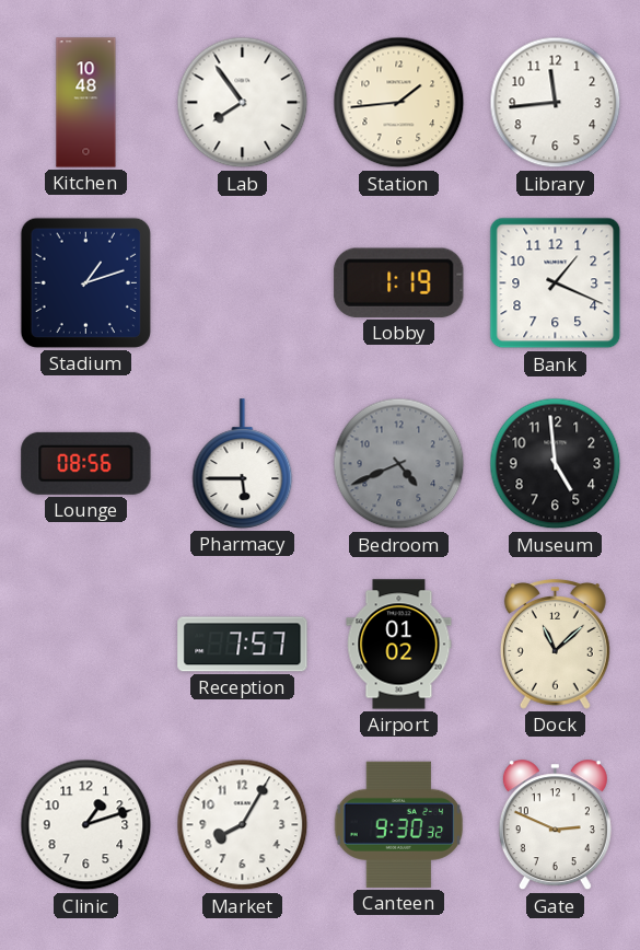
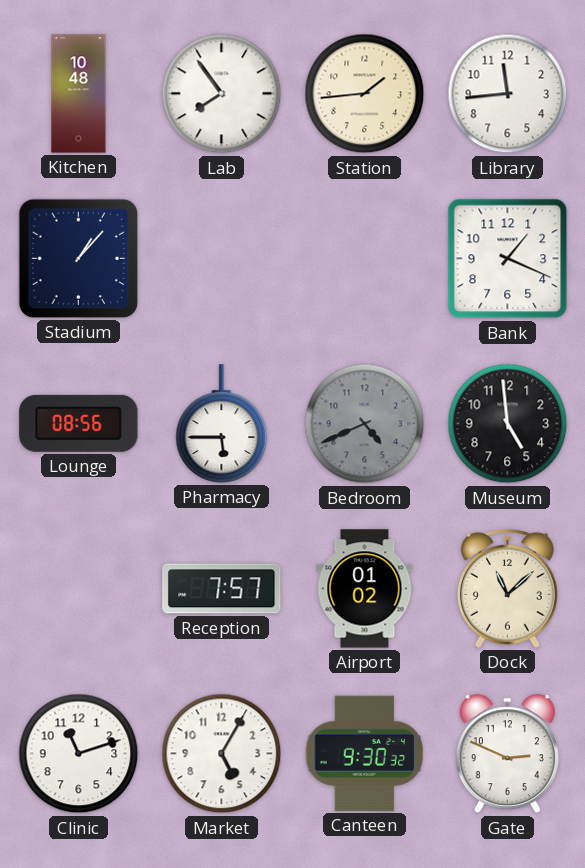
Stadium: 1:12 -> 1:07 (78, 258)
Lobby: 1:19 -> none (399, 282)
Clinic: 1:12 -> 11:12 (79, 754)
Market: 8:05 -> 5:05 (222, 754)
